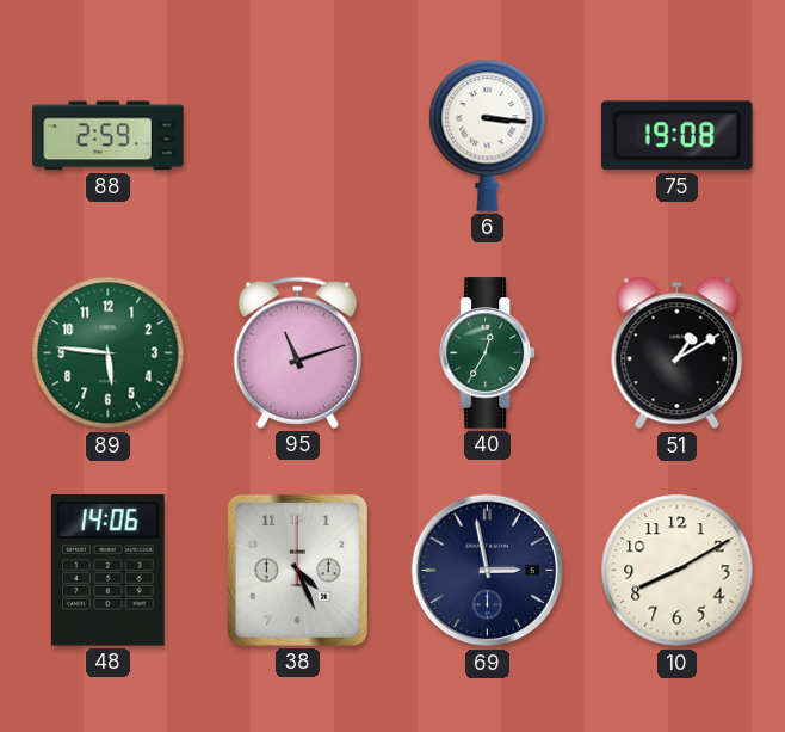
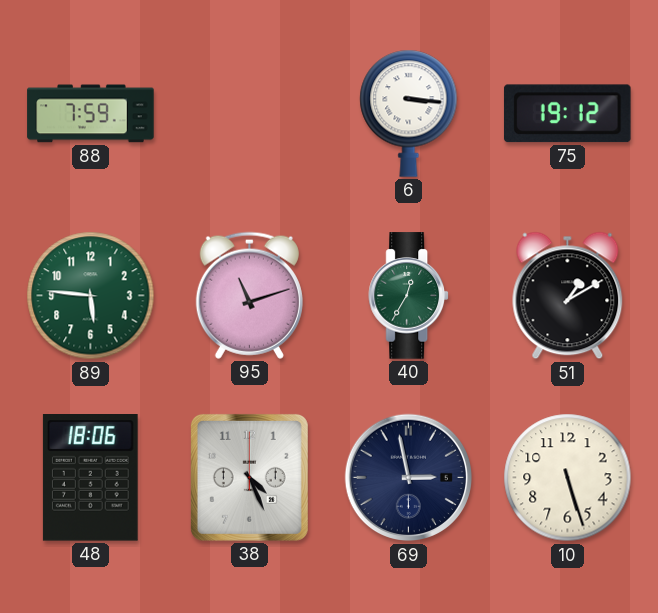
88: 2:59 -> 7:59 (91, 114)
75: 19:08 -> 19:12 (567, 114)
48: 14:06 -> 18:06 (90, 478)
10: 8:10 -> 5:27 (568, 478)
